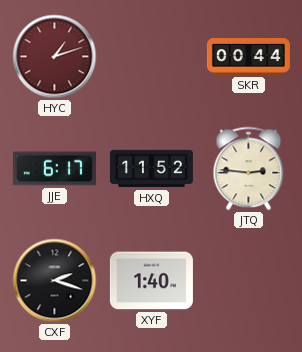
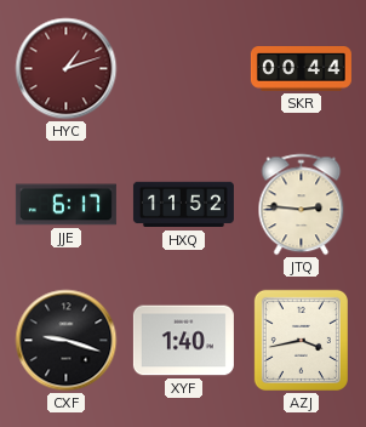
CXF: 2:18 -> 9:18 (67, 341)
AZJ: none -> 3:43 (301, 340)
